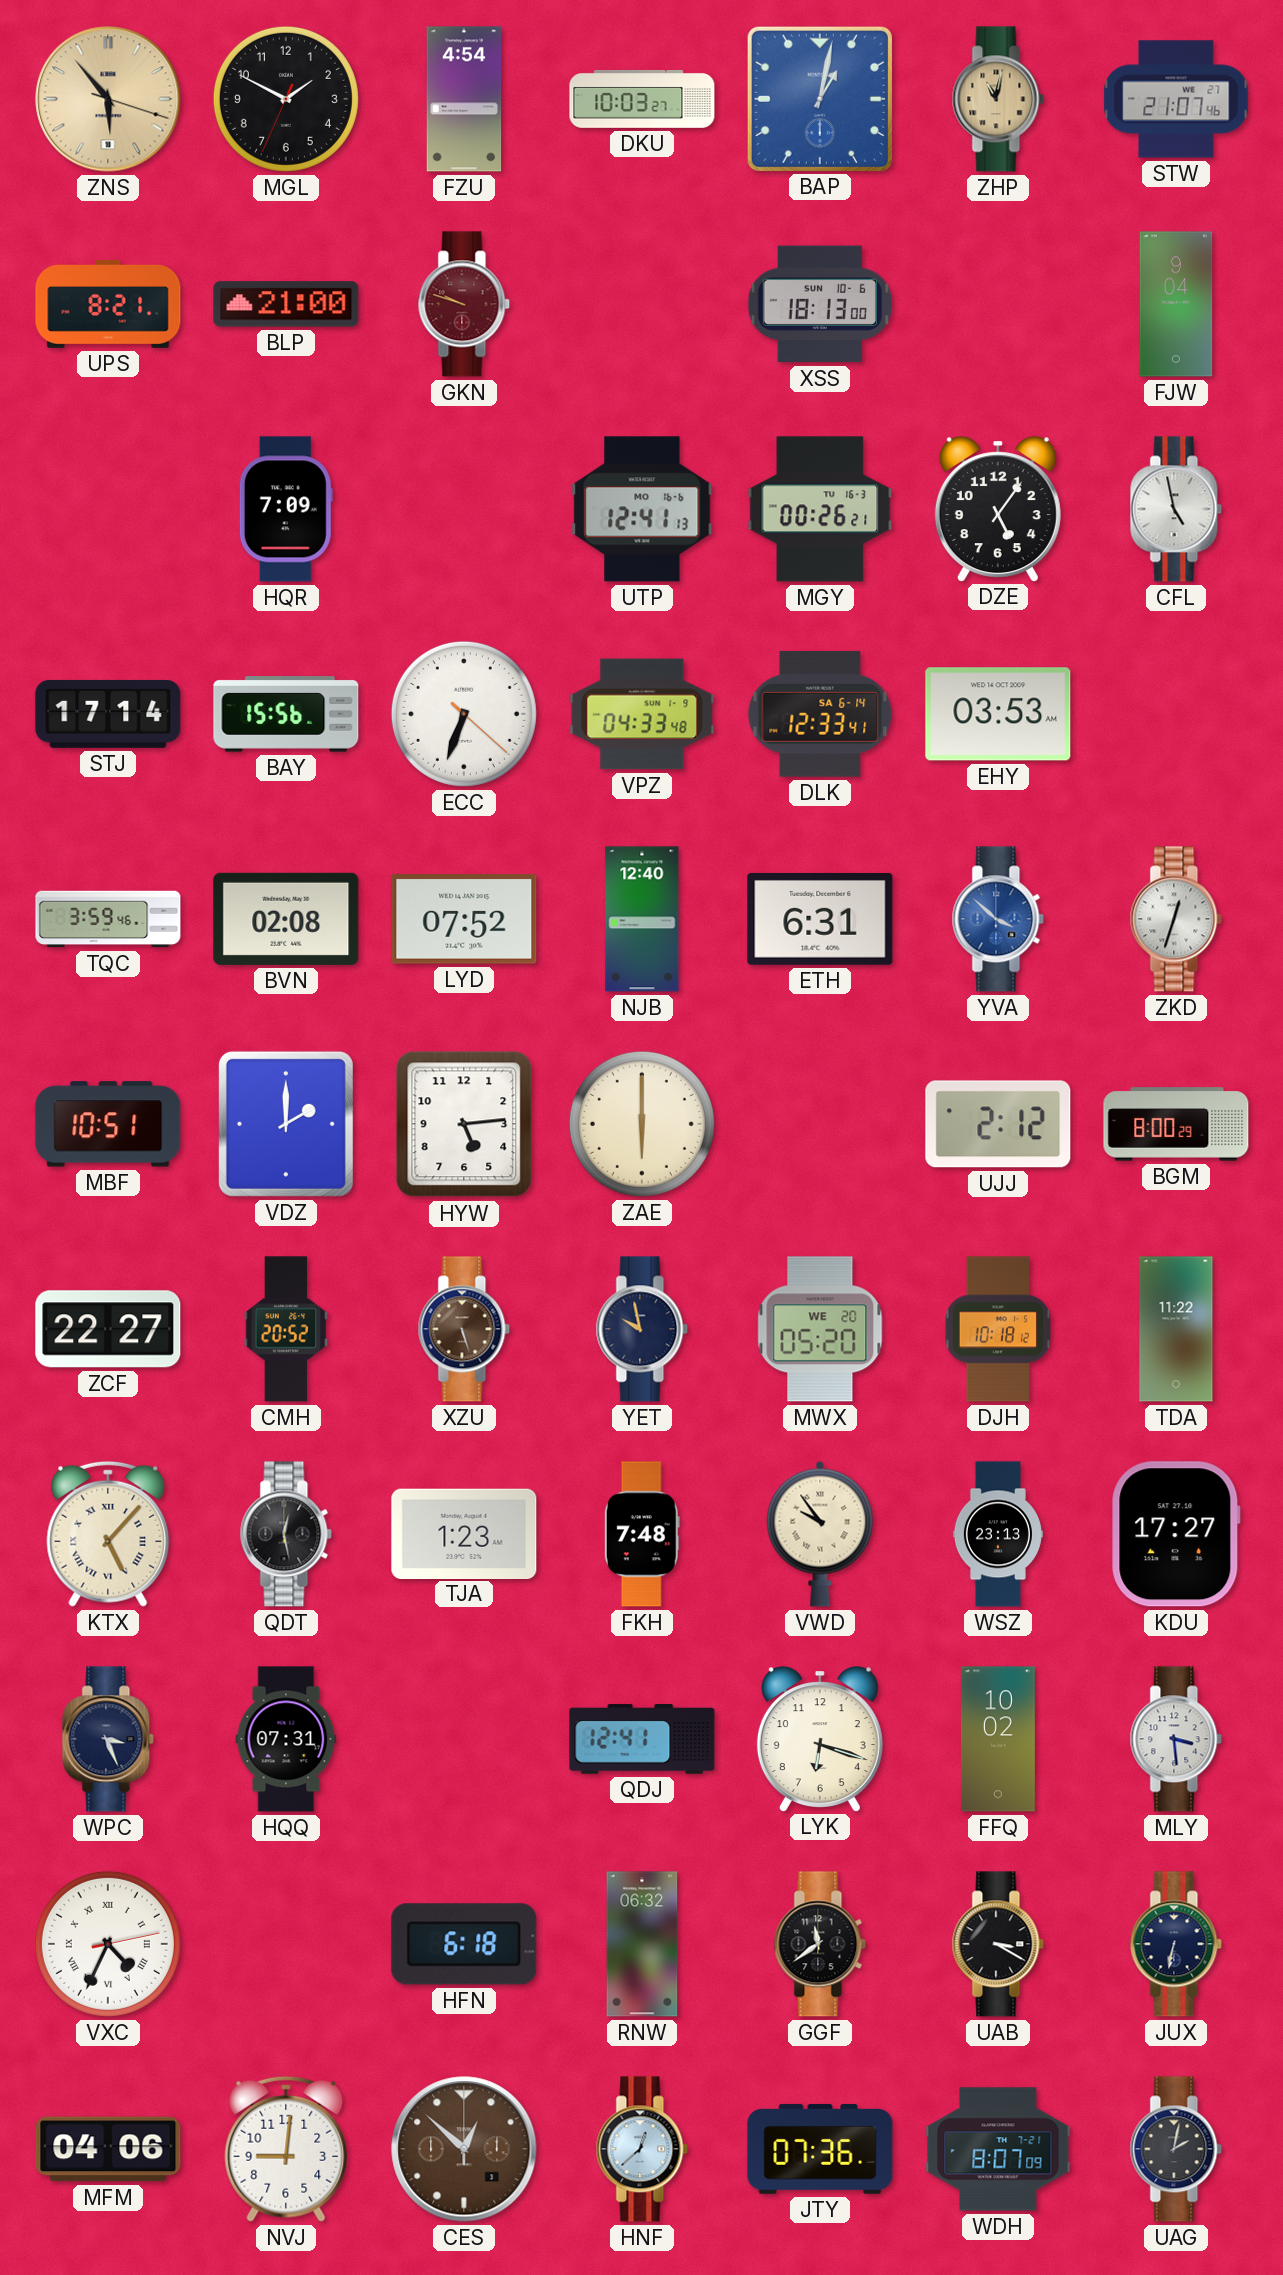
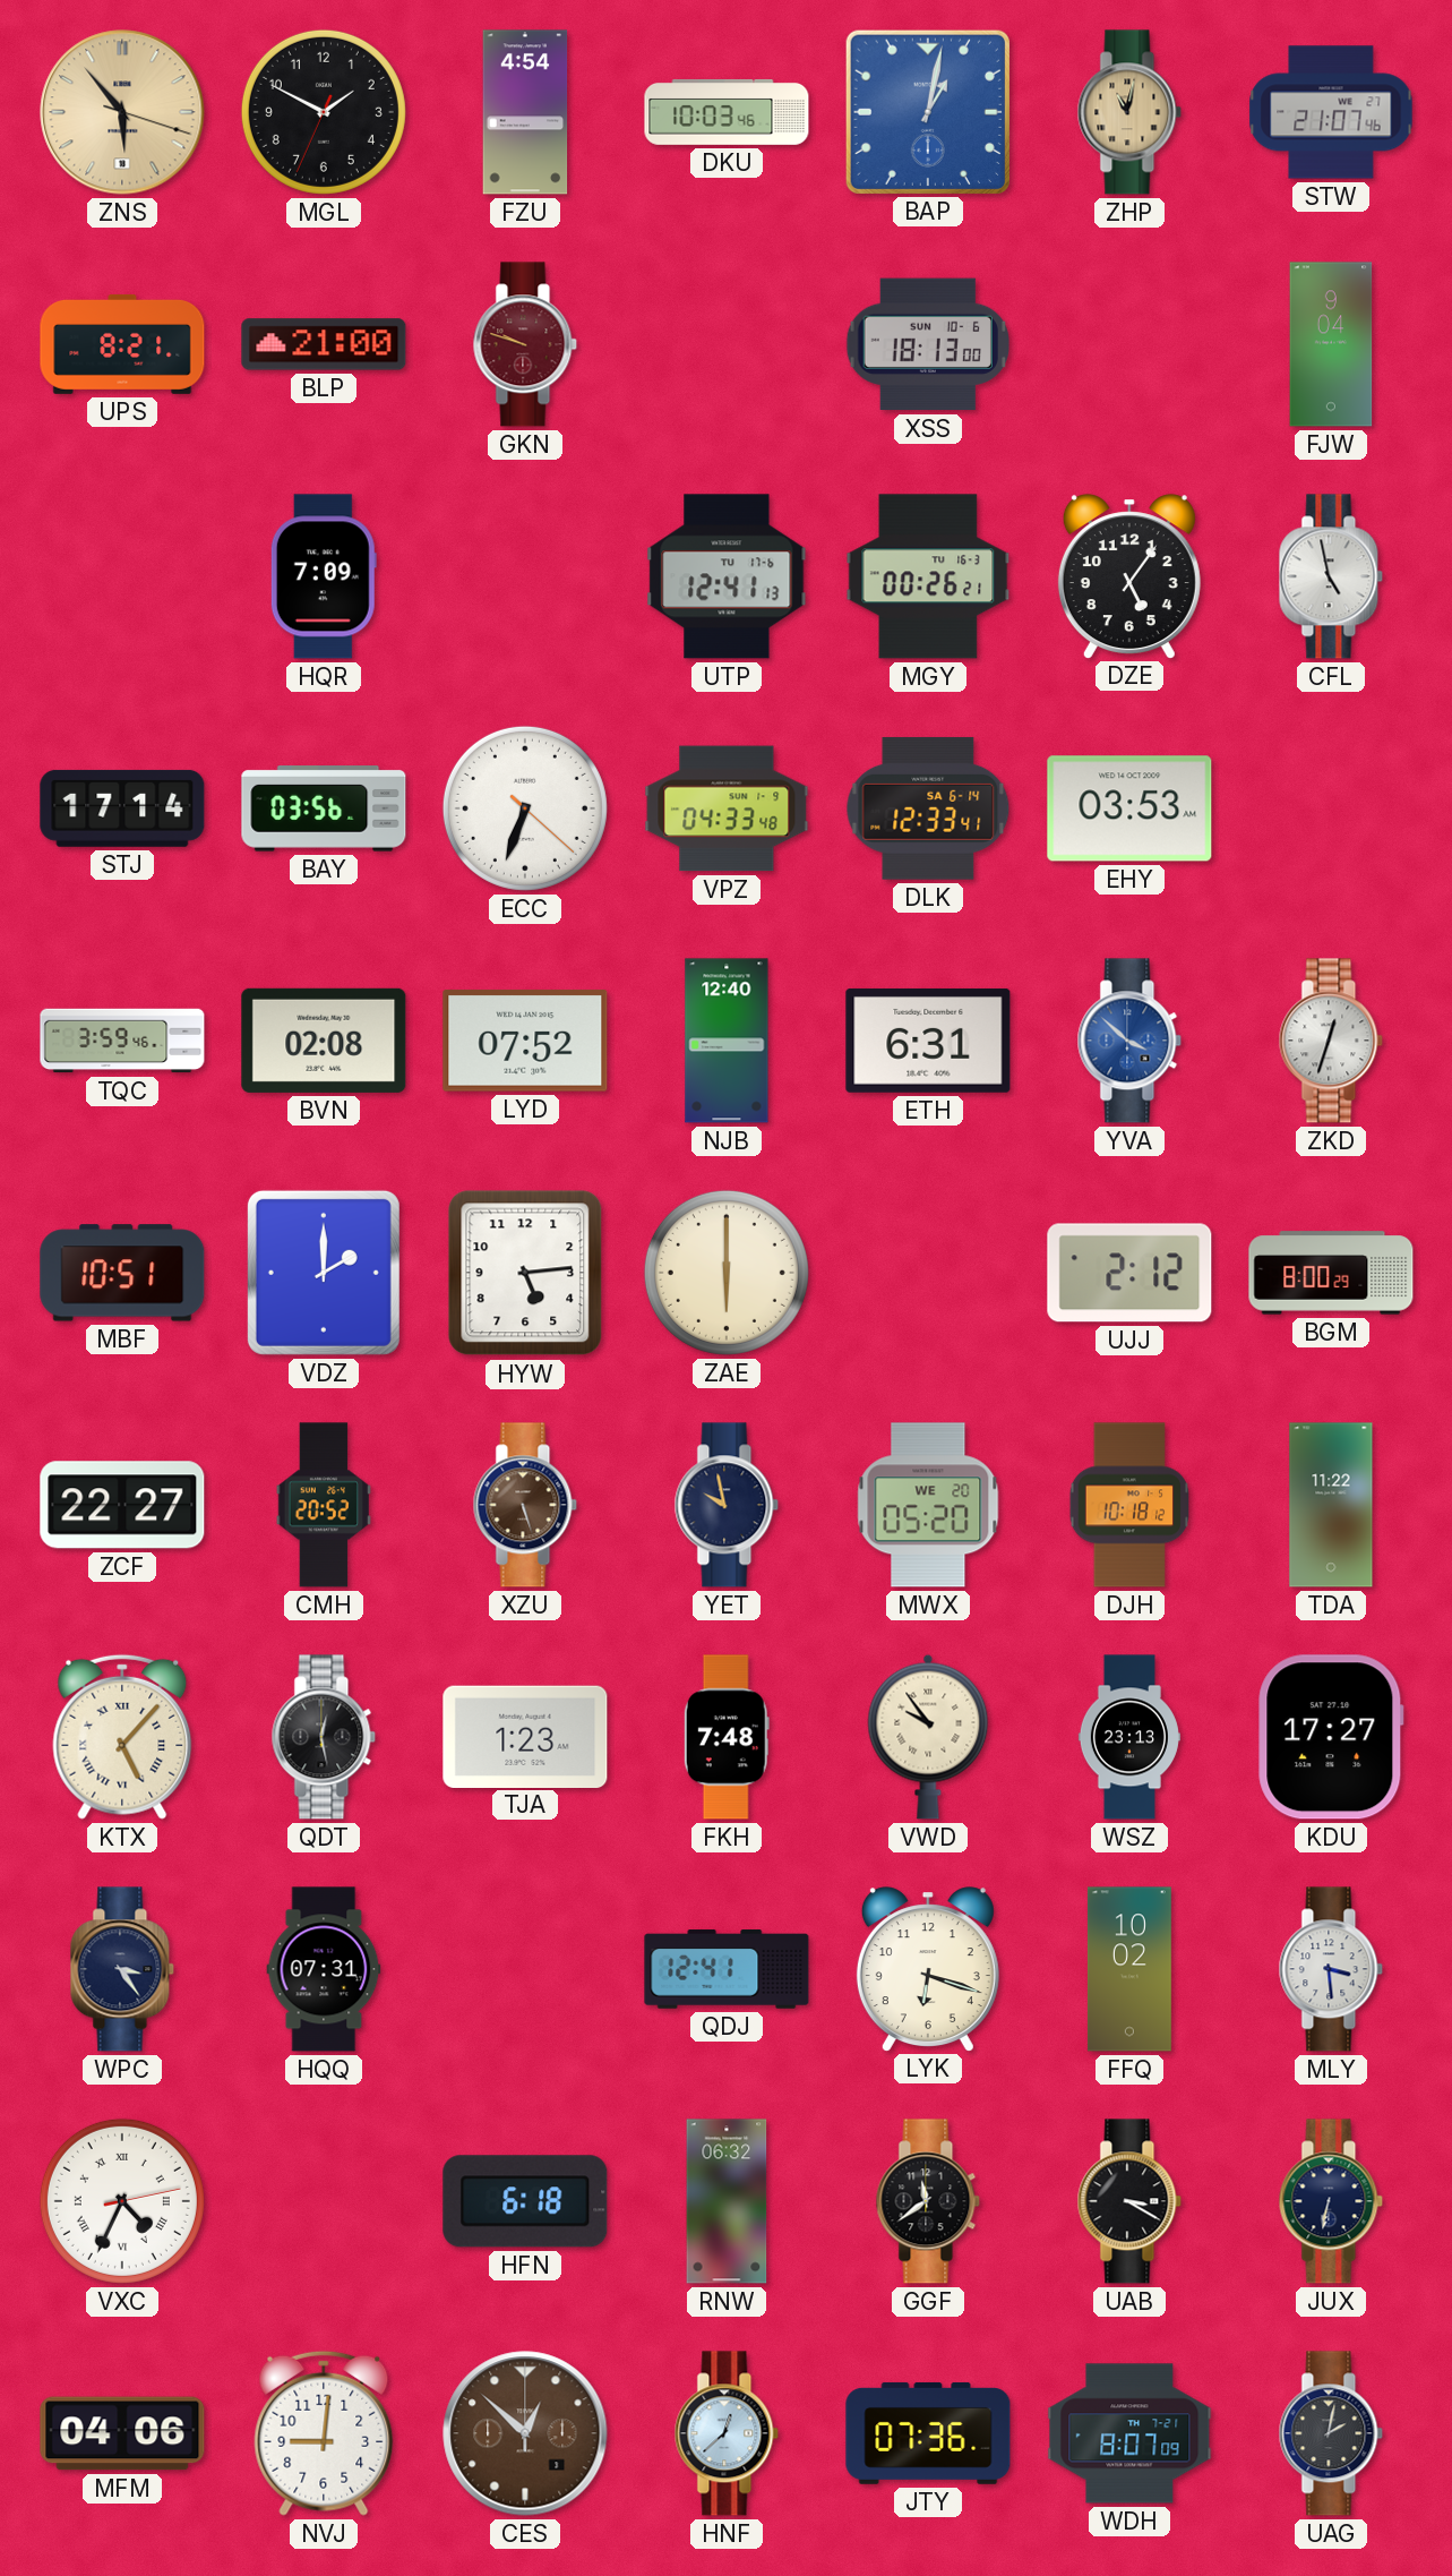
DKU: 10:03:27 -> 10:03:46 (727, 112)
UTP date: MO 16-6 -> TU 17-6 (727, 576)
BAY: 15:56 -> 03:56 (324, 808)
WPC: 3:26 -> 3:24 (122, 1969)
